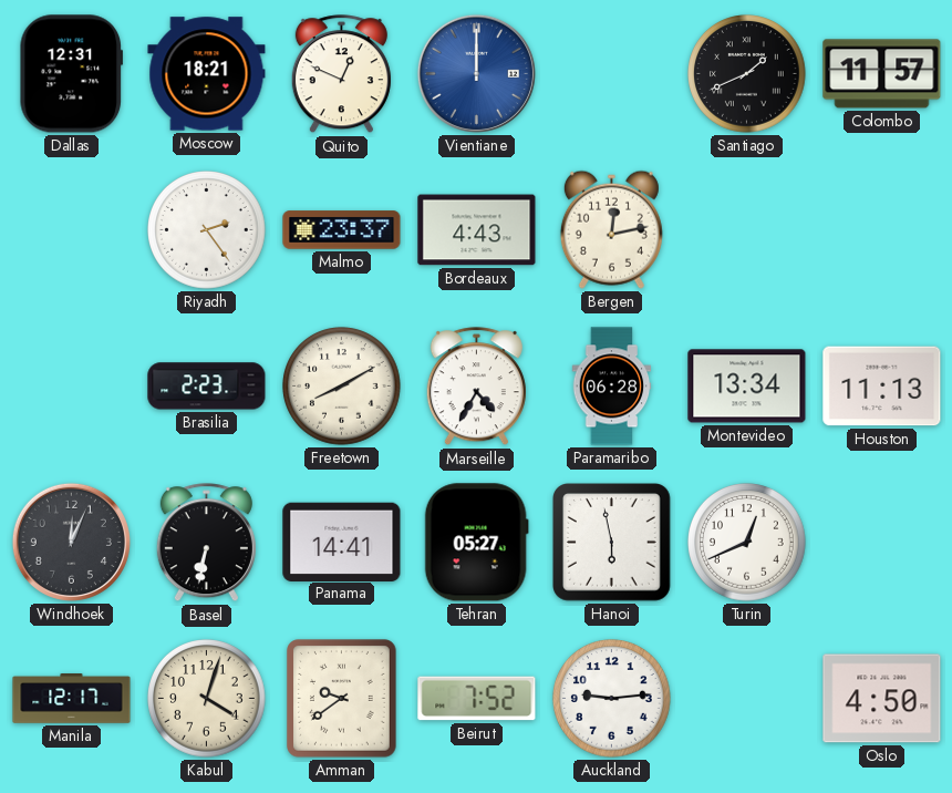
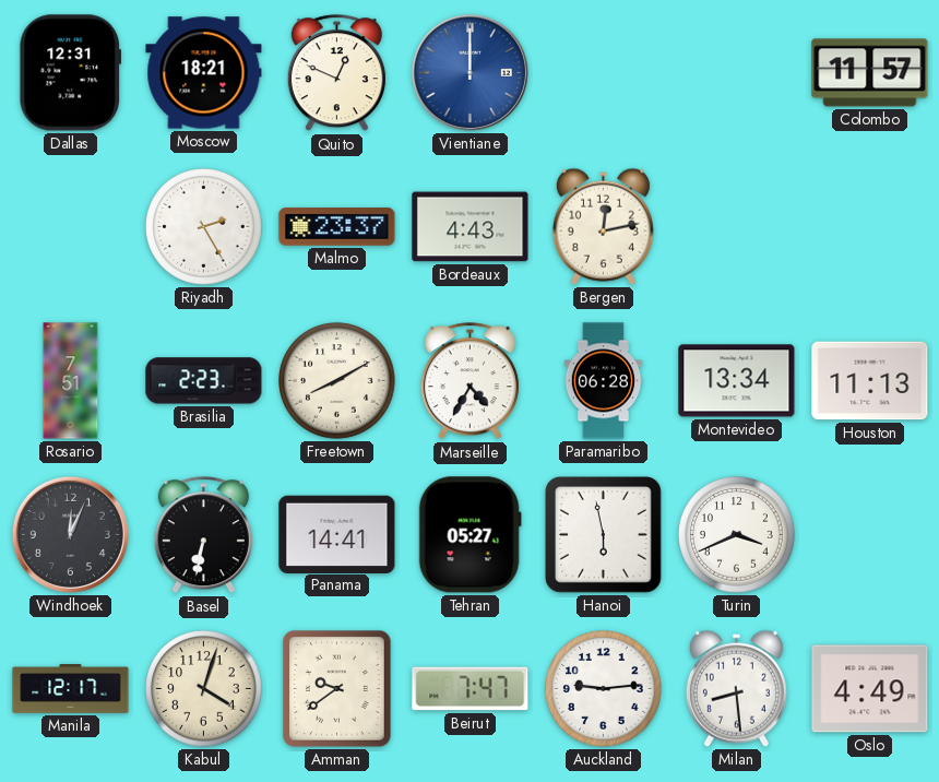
Santiago: 1:41 -> none (747, 74)
Riyadh: 2:24 -> 2:25 (204, 227)
Rosario: none -> 7:51 (71, 381)
Turin: 12:41 -> 3:41 (737, 535)
Beirut: 7:52 -> 7:47 (471, 689)
Milan: none -> 8:29 (736, 688)
Oslo: 4:50 -> 4:49 (870, 689)
